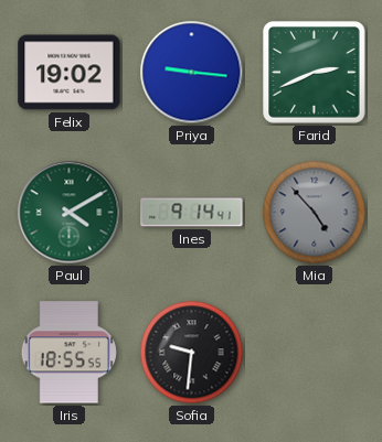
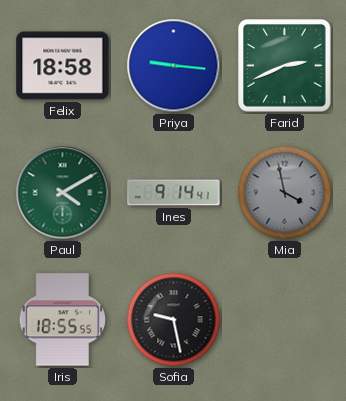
Felix: 19:02 -> 18:58 (63, 66)
Mia: 4:53 -> 3:58 (285, 193)
Sofia: 9:31 -> 9:28 (174, 320)
